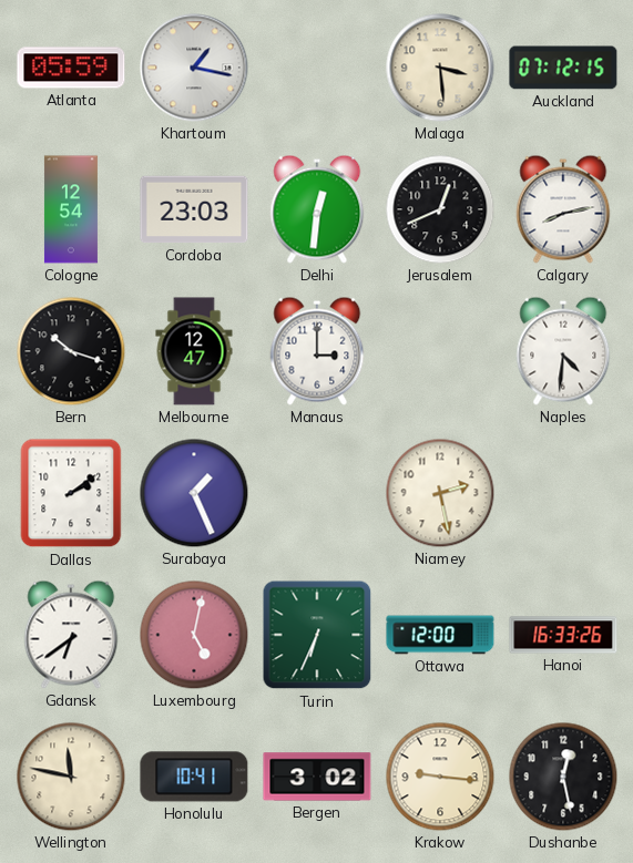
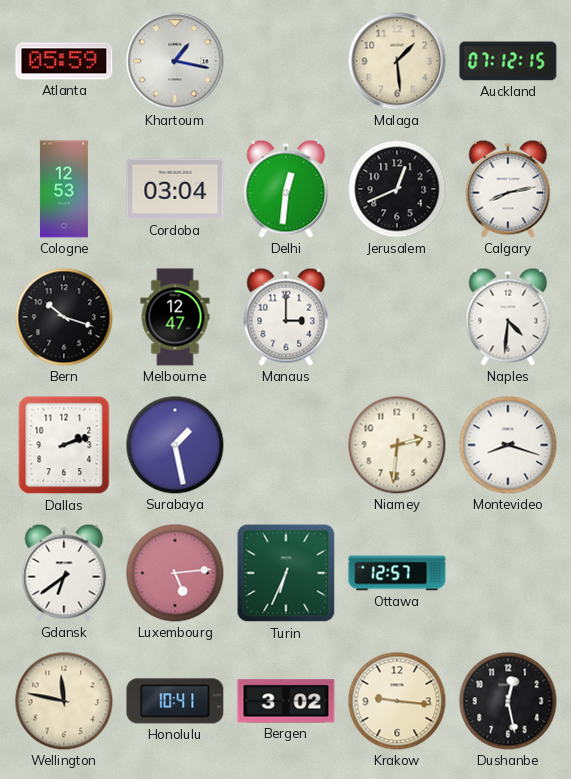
Malaga: 3:29 -> 1:29 (397, 61)
Cologne: 12:54 -> 12:53 (64, 189)
Cordoba: 23:03 -> 03:04 (175, 189)
Dallas: 2:09 -> 2:12 (64, 445)
Surabaya: 1:26 -> 1:28 (175, 445)
Niamey: 2:28 -> 2:31 (397, 445)
Montevideo: none -> 8:18 (508, 445)
Luxembourg: 5:02 -> 5:14 (175, 573)
Ottawa: 12:00 -> 12:57 (397, 573)
Hanoi: 16:33 -> none (563, 635)
